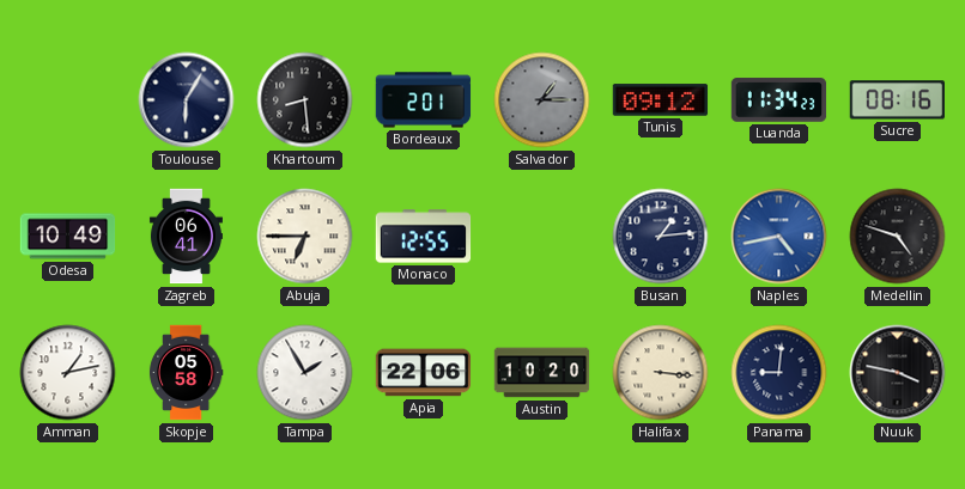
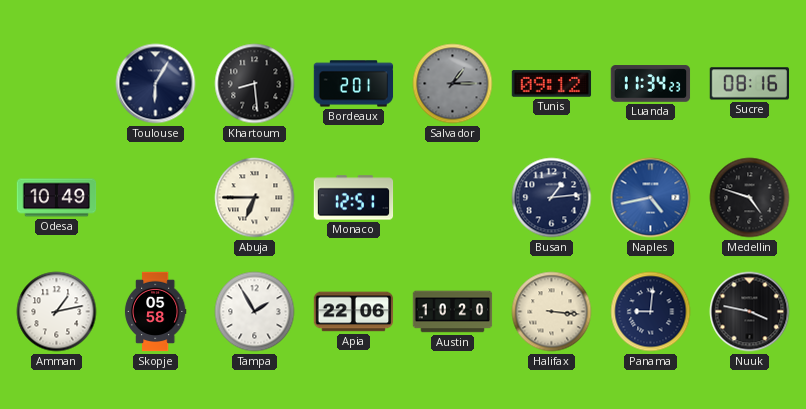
Zagreb: 06:41 -> none (186, 237)
Monaco: 12:55 -> 12:51 (354, 198)
